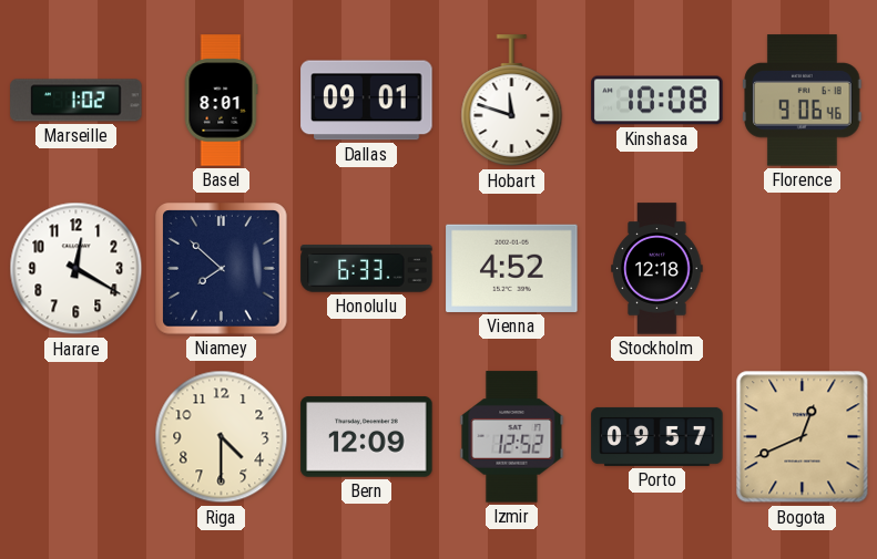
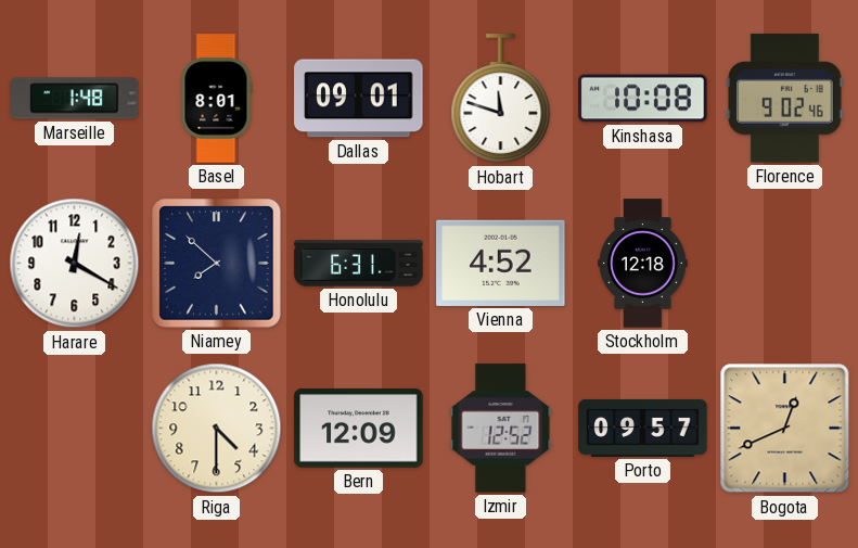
Marseille: 1:02 -> 1:48 (75, 99)
Florence: 9:06 -> 9:02 (785, 99)
Honolulu: 6:33 -> 6:31 (359, 264)
